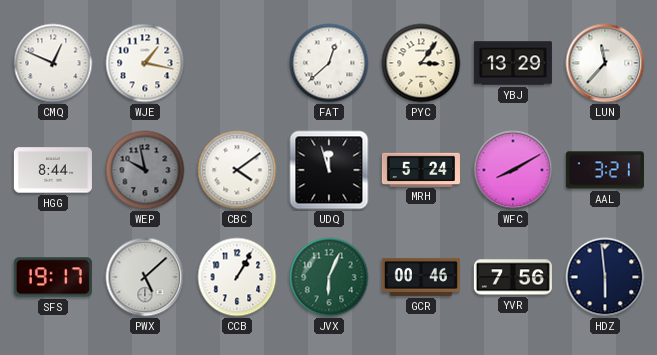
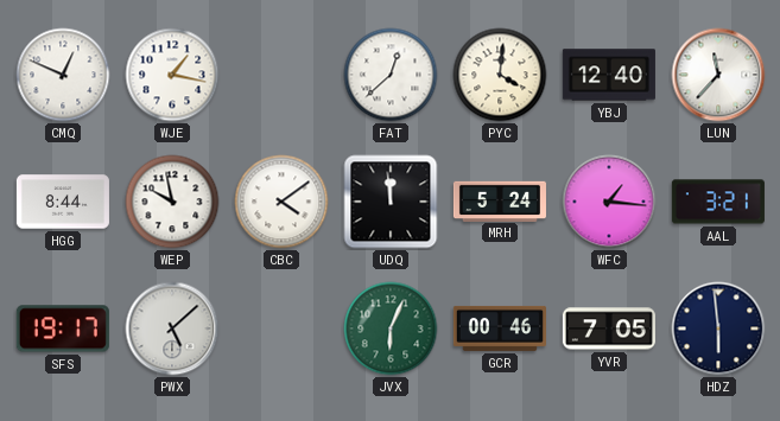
PYC: 3:06 -> 4:01 (500, 75)
YBJ: 13:29 -> 12:40 (609, 75)
WEP dial: grey -> white (172, 202)
UDQ: 11:57 -> 11:59 (391, 202)
WFC: 8:10 -> 1:16 (609, 202)
CCB: 1:05 -> none (237, 277)
YVR: 7:56 -> 7:05 (609, 328)
